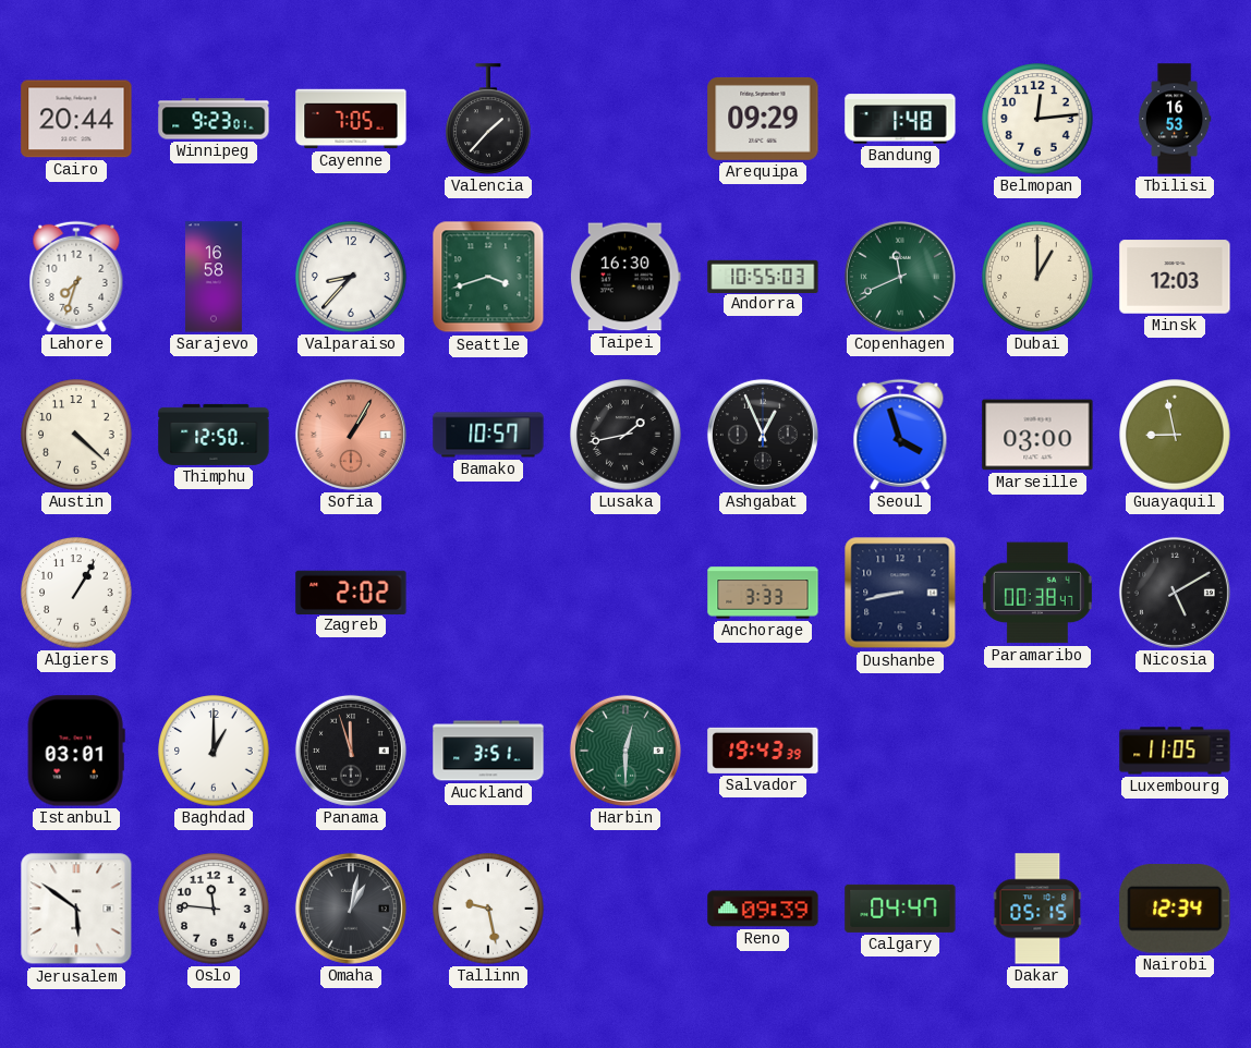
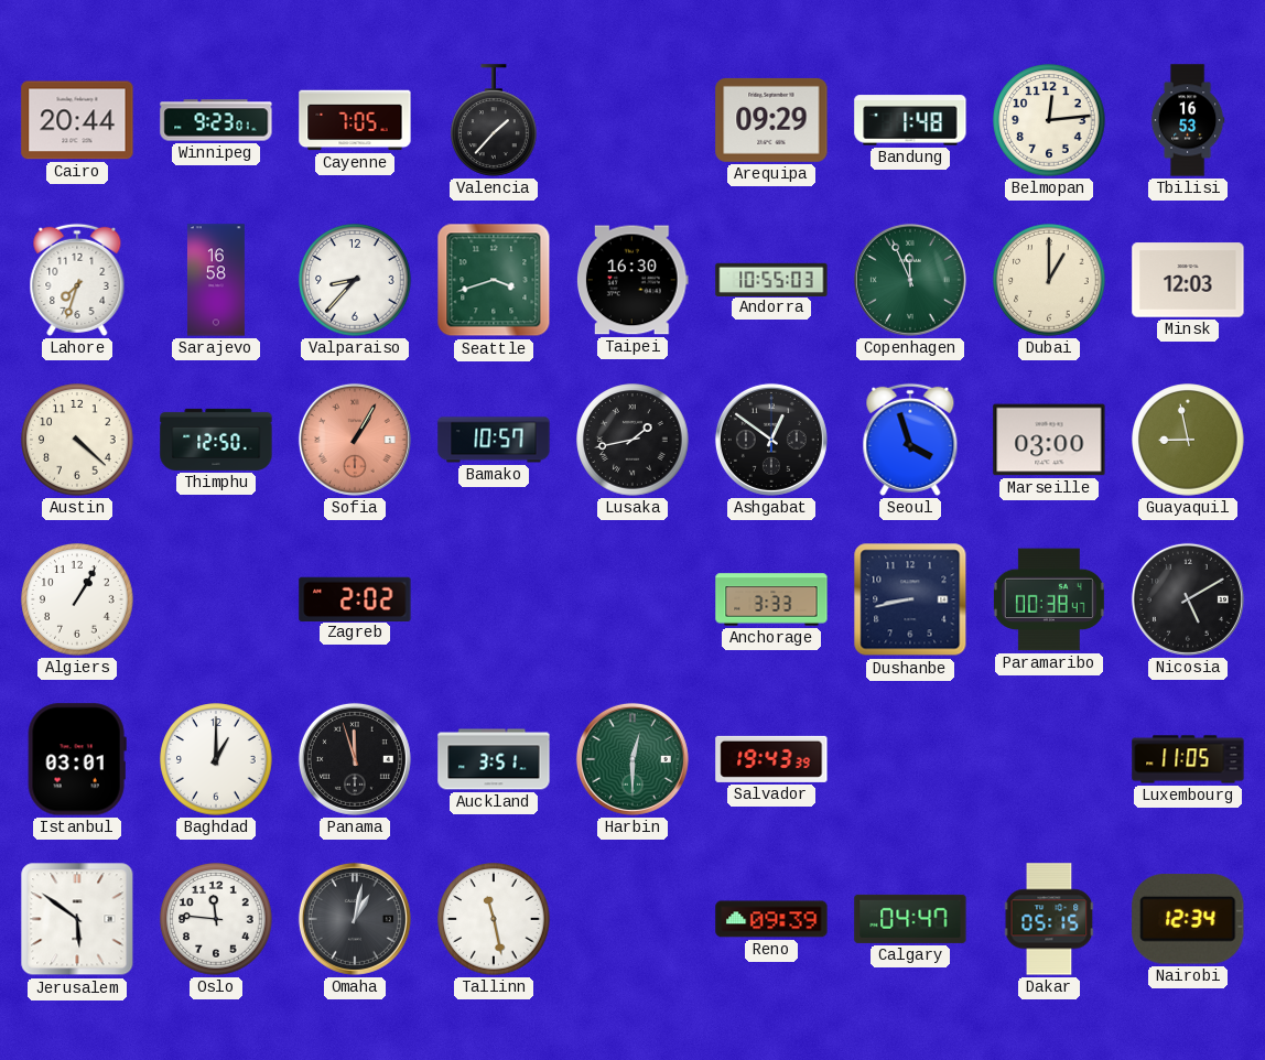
Copenhagen: 11:41 -> 11:56 (910, 280)
Ashgabat: 12:56 -> 12:51 (771, 440)
Tallinn: 9:28 -> 11:28 (494, 919)
